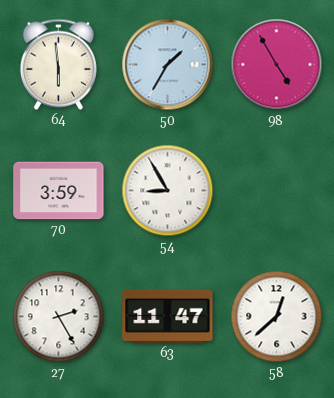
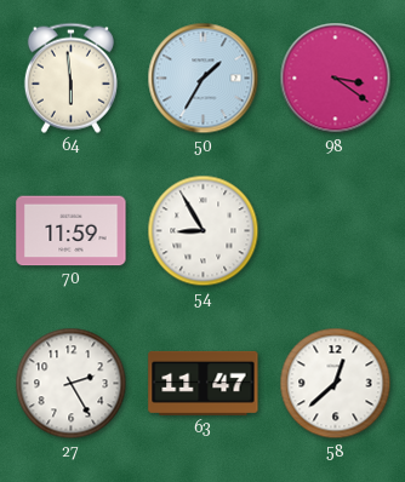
98: 4:55 -> 3:21 (336, 79)
70: 3:59 -> 11:59 (72, 231)
